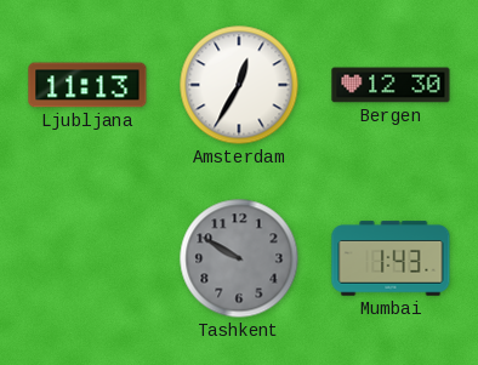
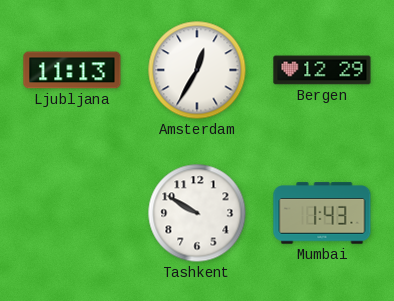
Bergen: 12:30 -> 12:29 (322, 70)
Tashkent dial: grey -> white (197, 213)
